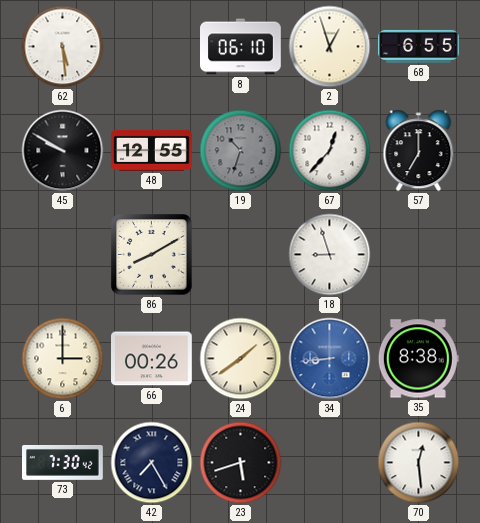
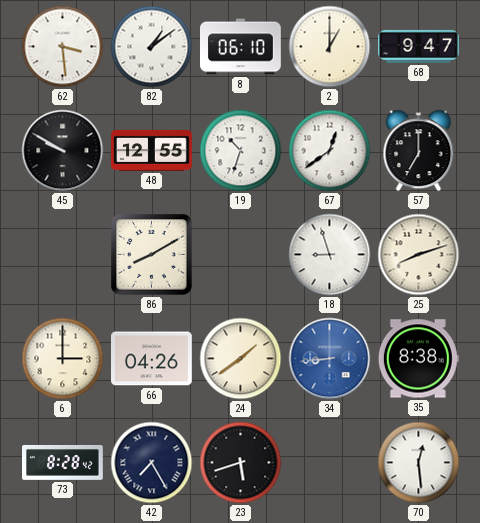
62: 5:29 -> 3:29 (63, 47)
82: none -> 1:09 (152, 47)
2: 12:57 -> 1:00 (330, 47)
68: 6:55 -> 9:47 (419, 46)
19 dial: grey -> white (241, 151)
67: 12:37 -> 12:39 (330, 151)
25: none -> 8:12 (419, 255)
66: 00:26 -> 04:26 (152, 359)
73: 7:30 -> 8:28 (63, 463)
